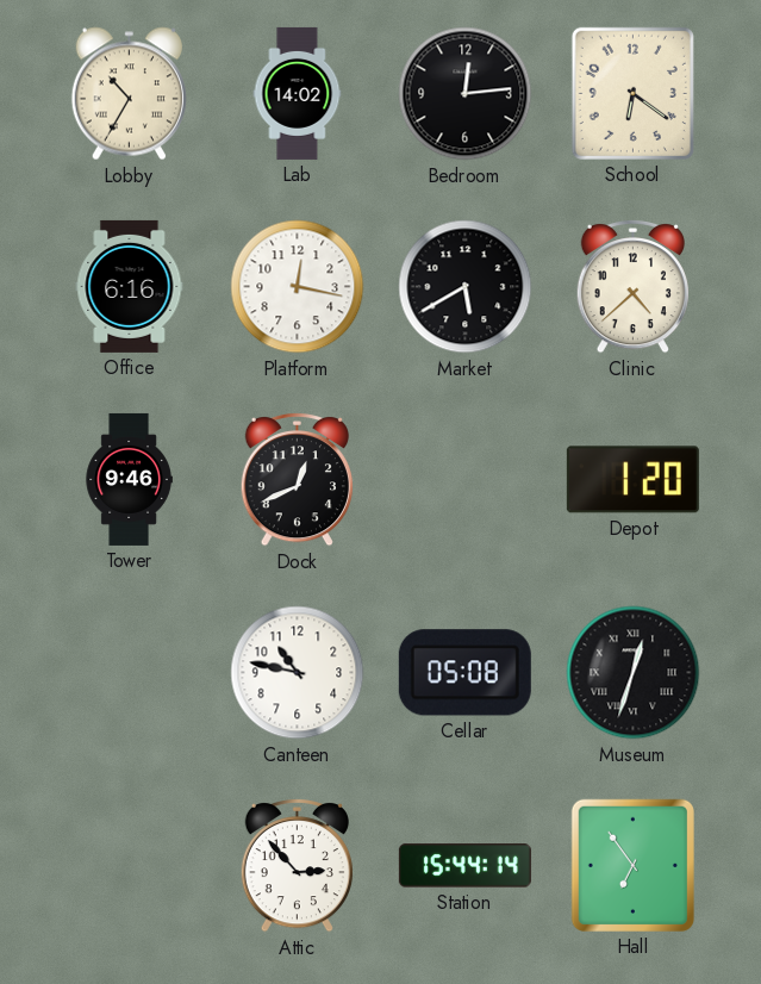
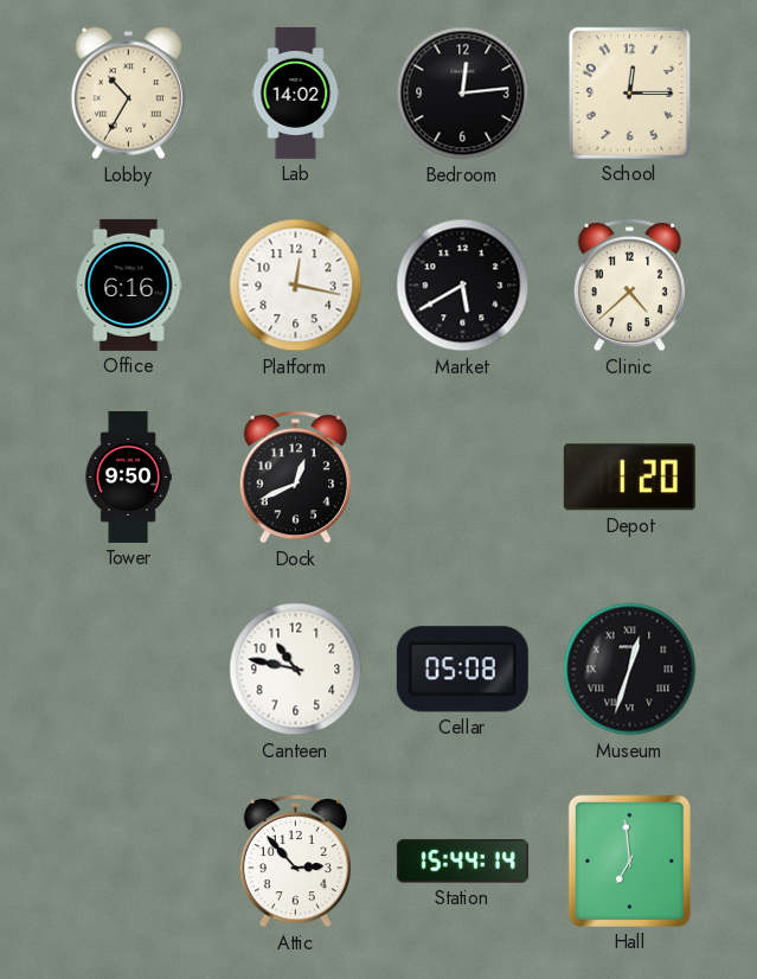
School: 6:21 -> 12:15 (629, 92)
Tower: 9:46 -> 9:50 (128, 476)
Hall: 6:54 -> 6:59 (629, 860)
